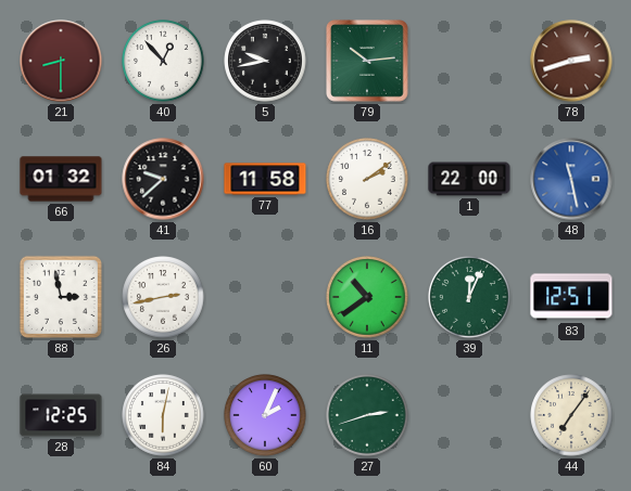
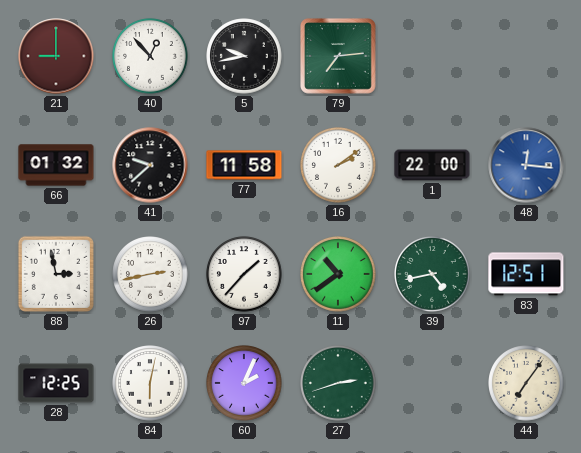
21: 8:30 -> 9:00 (56, 56)
79: 10:14 -> 7:14 (339, 57)
78: 2:42 -> none (571, 61)
48: 11:28 -> 12:16 (526, 165)
97: none -> 1:37 (244, 274)
39: 12:04 -> 4:43 (432, 274)
